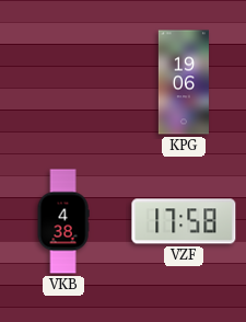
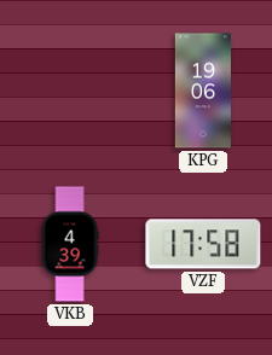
VKB: 4:38 -> 4:39 (70, 244)
